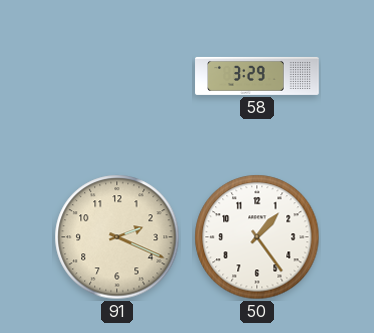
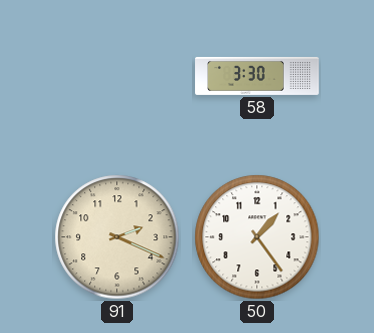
58: 3:29 -> 3:30 (257, 76)
